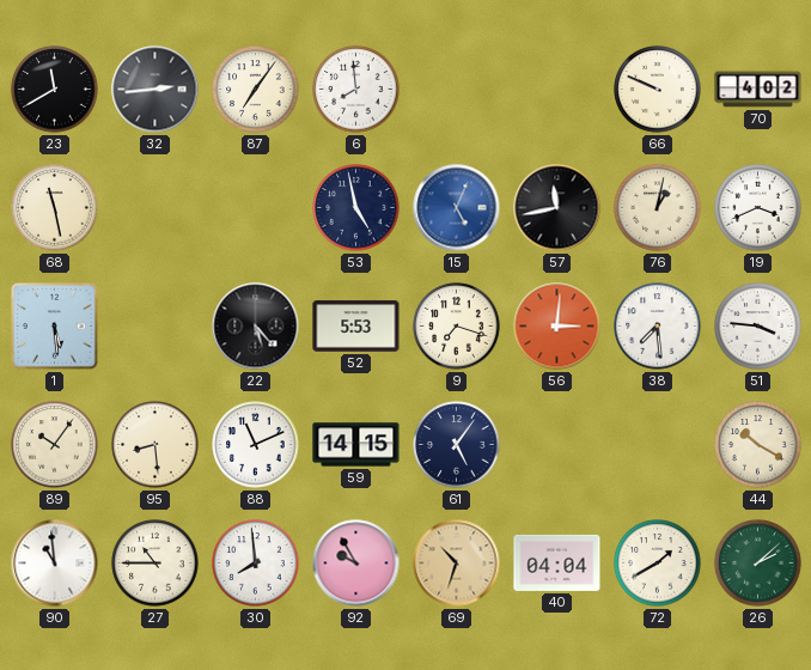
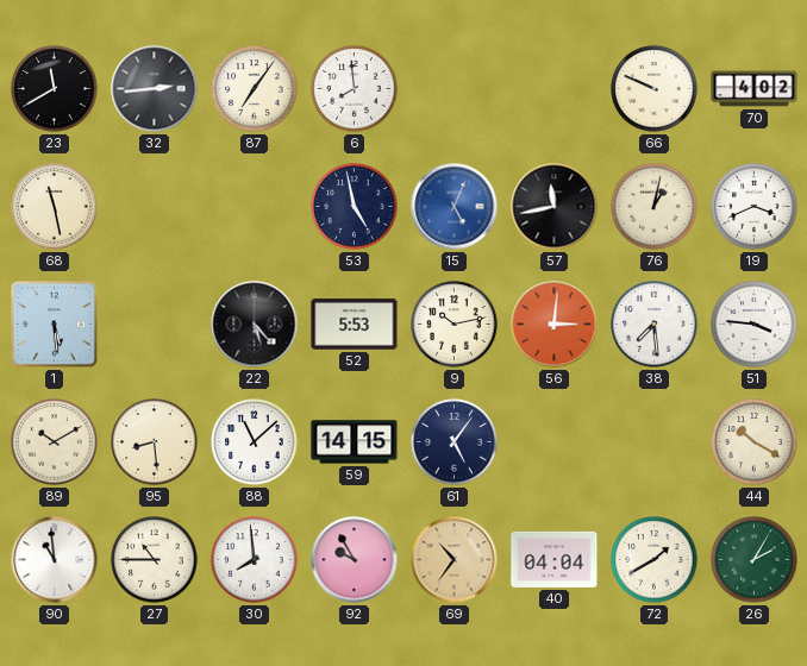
9: 7:18 -> 10:13 (455, 325)
89: 10:06 -> 10:10 (55, 442)
88: 11:11 -> 11:08 (255, 442)
69: 10:33 -> 10:36 (455, 560)
26: 2:08 -> 2:05 (755, 560)
